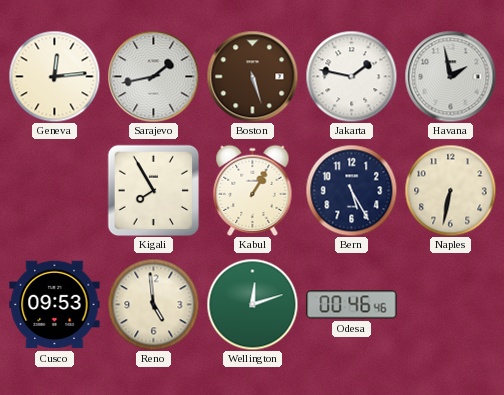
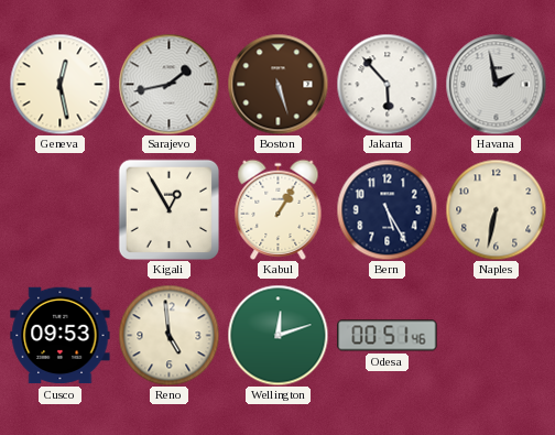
Geneva: 12:14 -> 12:28 (59, 84)
Jakarta: 1:47 -> 5:53 (387, 84)
Kigali: 7:55 -> 12:55 (168, 209)
Odesa: 00:46 -> 00:51 (388, 336)
